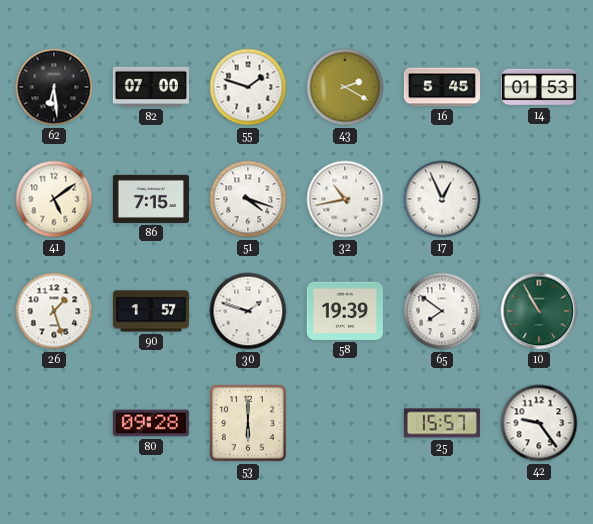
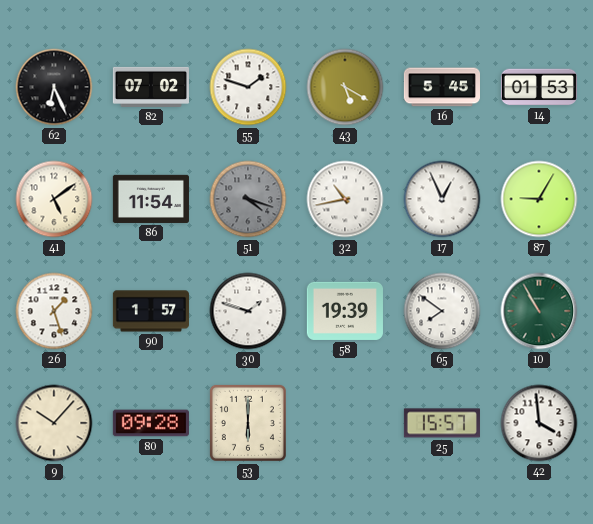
62: 6:29 -> 6:26 (54, 87)
82: 07:00 -> 07:02 (151, 87)
43: 2:20 -> 5:20 (345, 87)
86: 7:15 -> 11:54 (151, 199)
51 dial: white -> grey (248, 199)
87: none -> 9:05 (539, 199)
9: none -> 10:07 (54, 423)
42: 9:24 -> 3:59 (539, 423)
